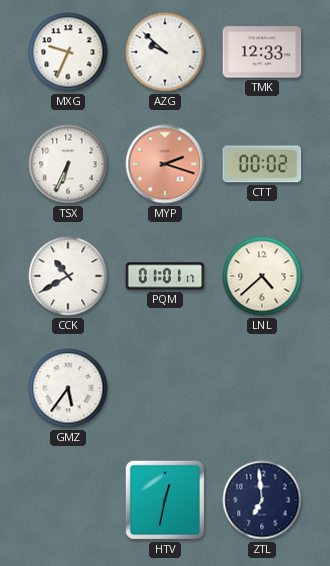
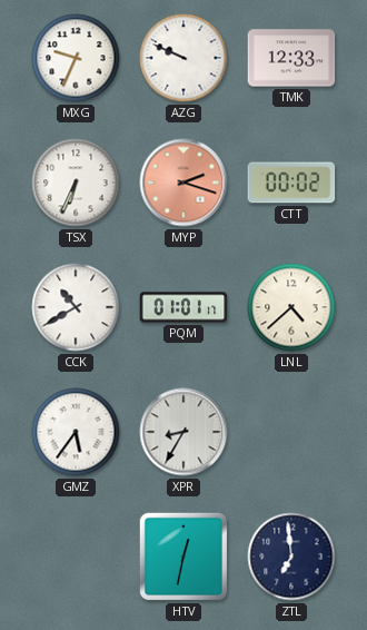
AZG: 9:52 -> 9:49 (183, 58)
XPR: none -> 8:35 (183, 432)
